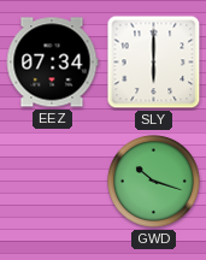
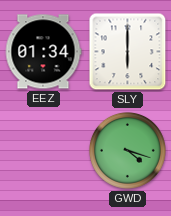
EEZ: 07:34 -> 01:34 (43, 52)
GWD: 10:18 -> 4:18 (127, 150)
